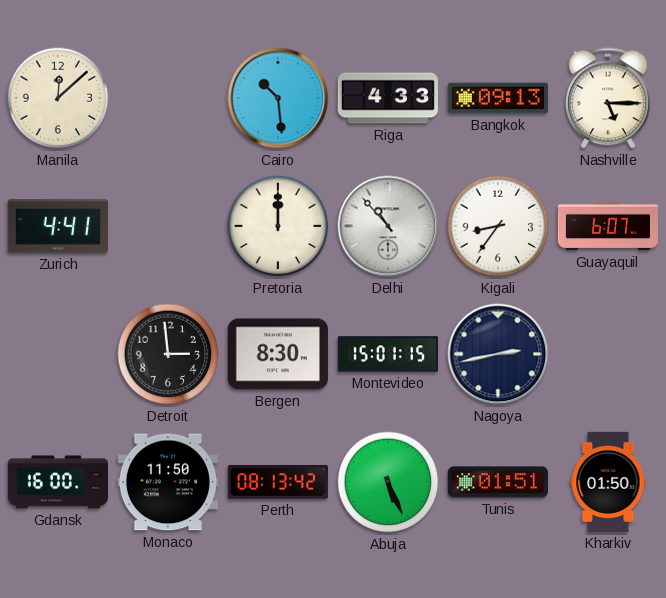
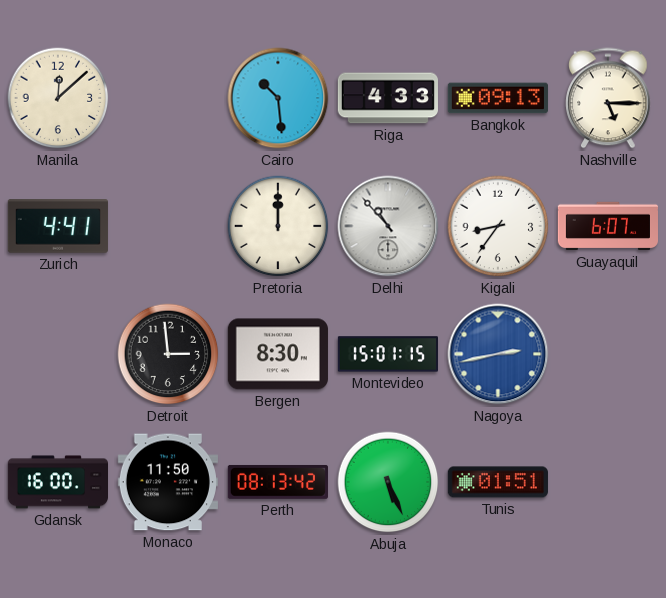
Nagoya dial: navy -> blue (498, 354)
Kharkiv: 01:50 -> none (608, 482)
